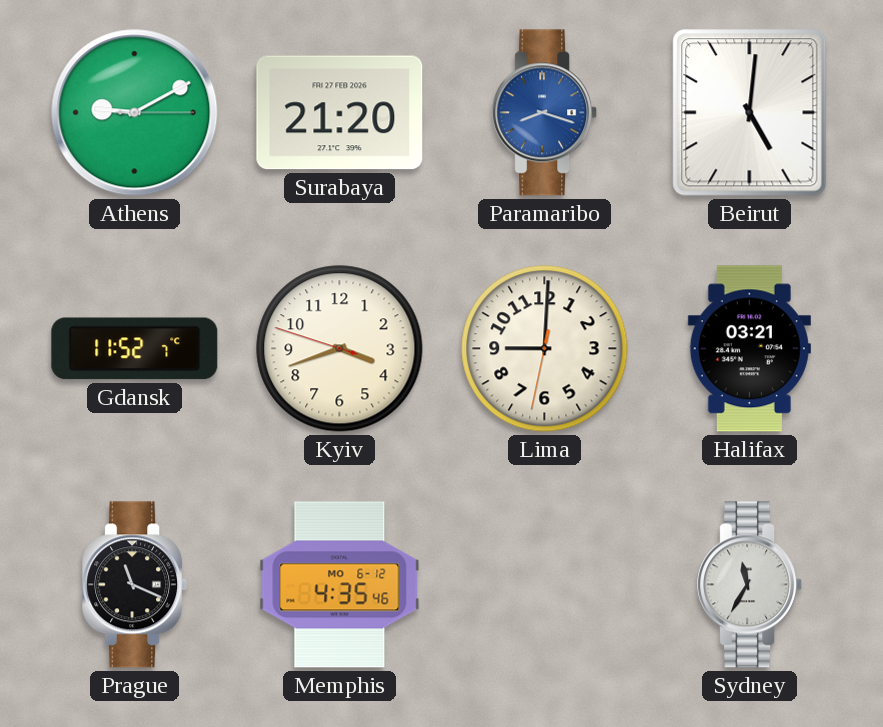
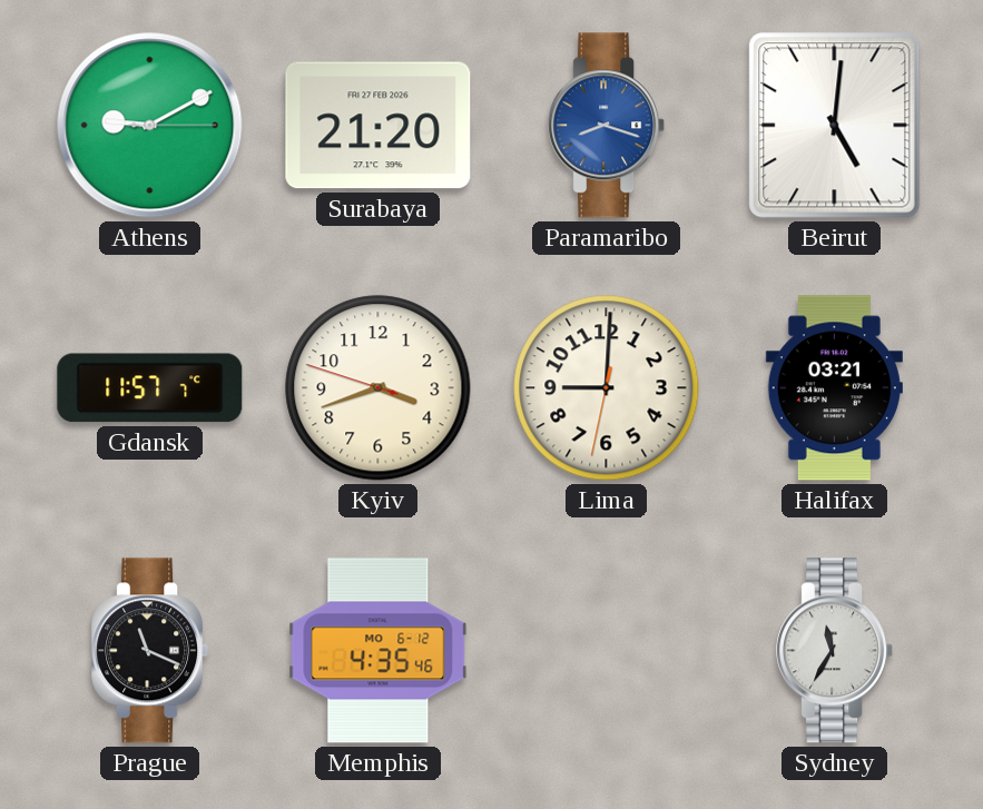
Gdansk: 11:52 -> 11:57 (150, 388)
